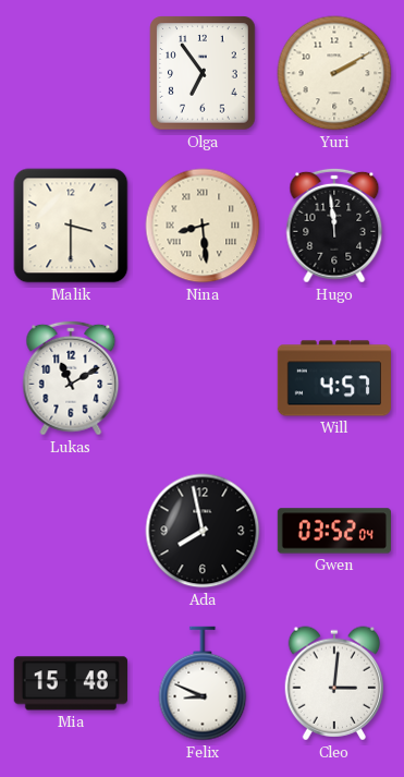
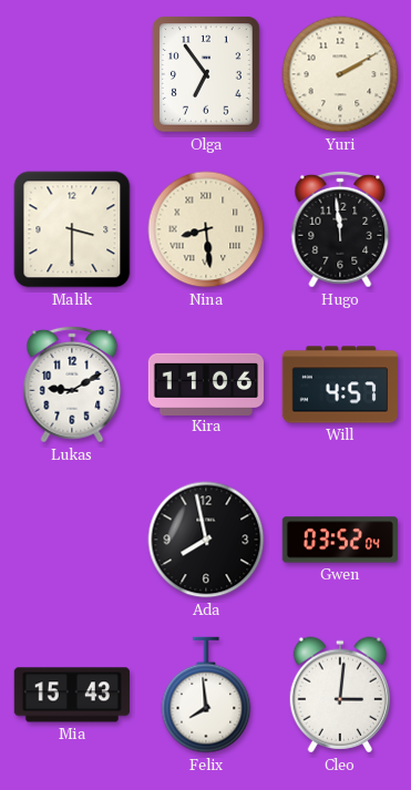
Lukas: 11:10 -> 9:10 (72, 384)
Kira: none -> 11:06 (205, 383)
Mia: 15:48 -> 15:43 (72, 695)
Felix: 8:49 -> 7:59 (206, 695)
